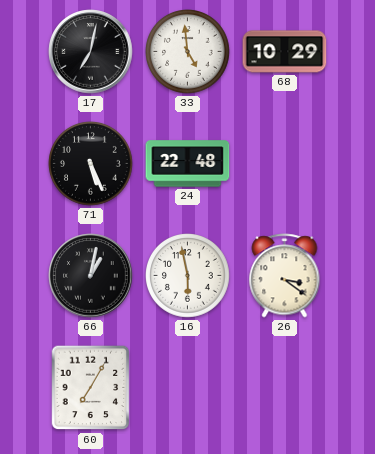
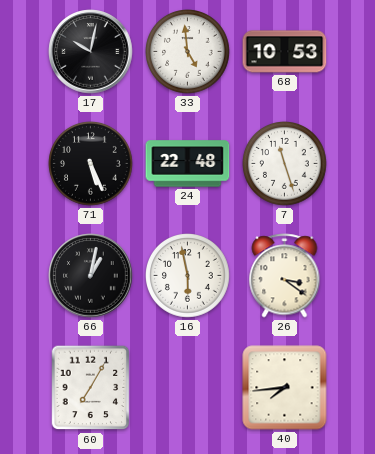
17: 7:02 -> 10:02 (91, 52)
68: 10:29 -> 10:53 (285, 52)
7: none -> 11:27 (285, 164)
40: none -> 7:44 (285, 388)
